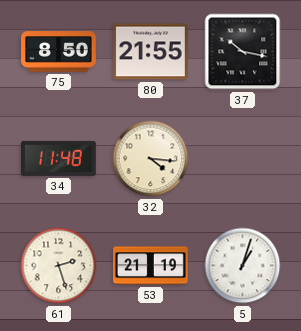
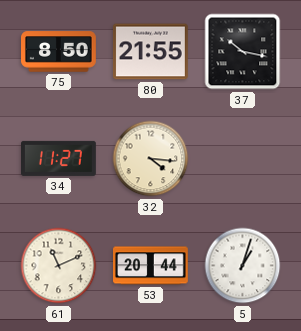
34: 11:48 -> 11:27 (59, 158)
61: 2:27 -> 11:11 (59, 266)
53: 21:19 -> 20:44 (151, 266)
